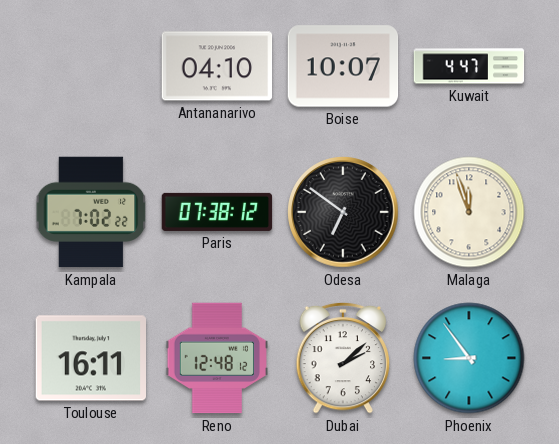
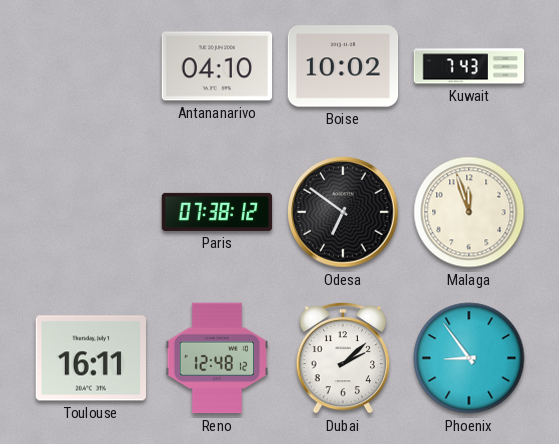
Boise: 10:07 -> 10:02 (343, 66)
Kuwait: 4:47 -> 7:43 (469, 66)
Kampala: 7:02 -> none (91, 212)
